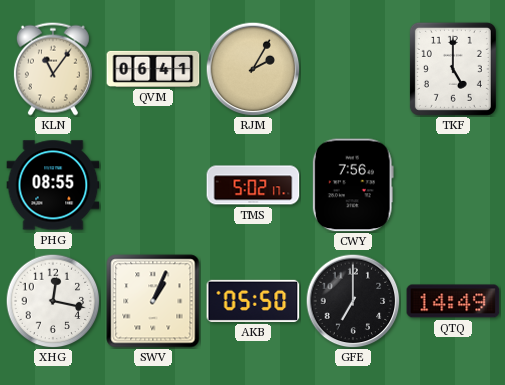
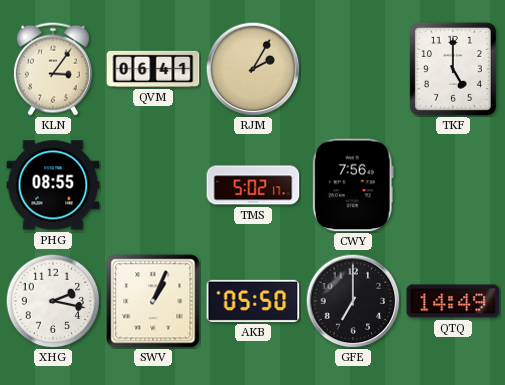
KLN: 11:06 -> 3:06 (53, 69)
XHG: 12:17 -> 2:17 (53, 301)
